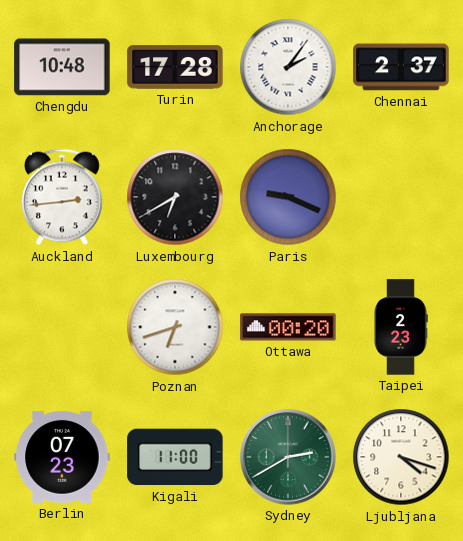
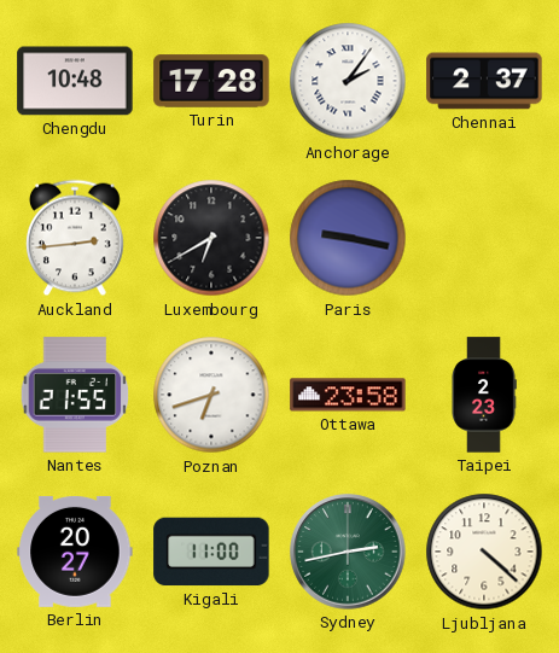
Paris: 9:19 -> 9:17 (348, 238)
Nantes: none -> 21:55 (75, 395)
Ottawa: 00:20 -> 23:58 (348, 395)
Berlin: 07:23 -> 20:27 (75, 552)
Sydney: 2:40 -> 2:43 (348, 552)
Ljubljana: 4:18 -> 4:22 (484, 552)
